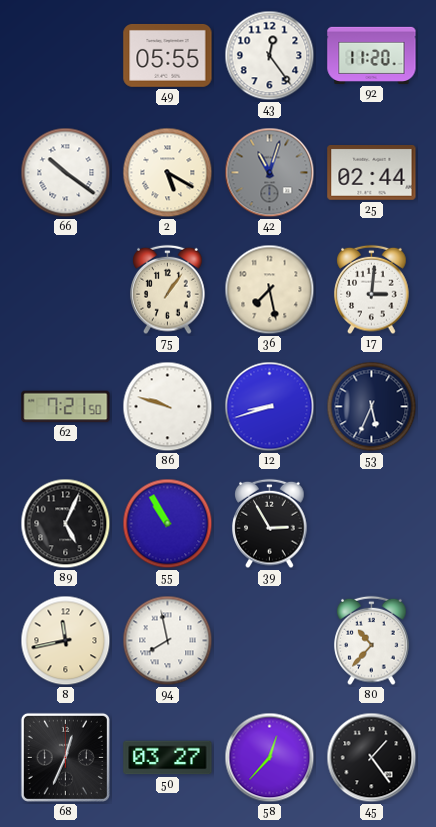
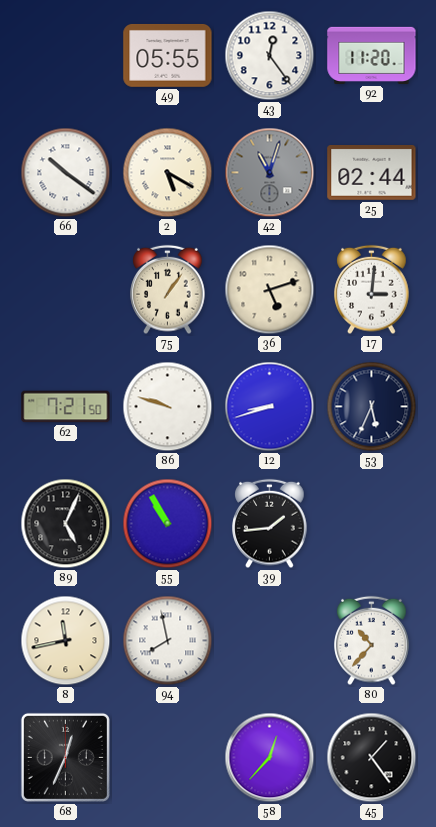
36: 7:28 -> 5:12 (270, 290)
39: 2:55 -> 1:44 (270, 524)
50: 03:27 -> none (168, 758)
